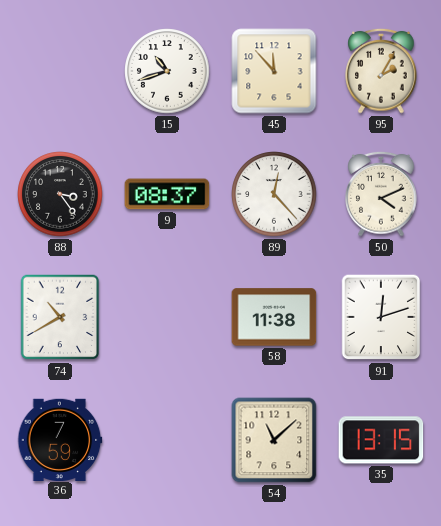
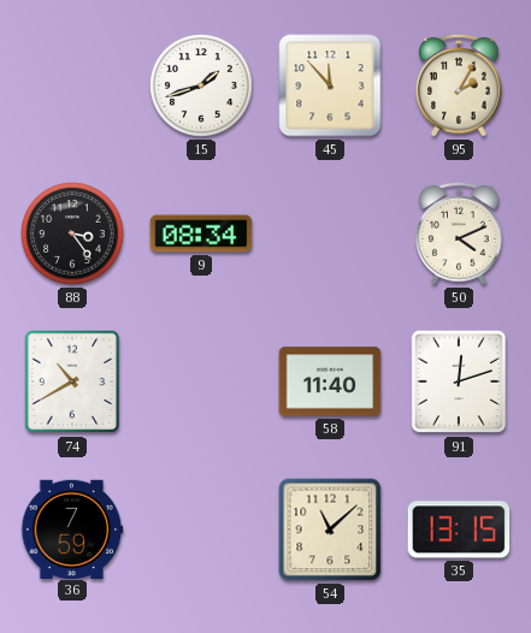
15: 10:42 -> 1:42 (201, 85)
9: 08:37 -> 08:34 (201, 233)
89: 12:23 -> none (274, 194)
58: 11:38 -> 11:40 (330, 381)
